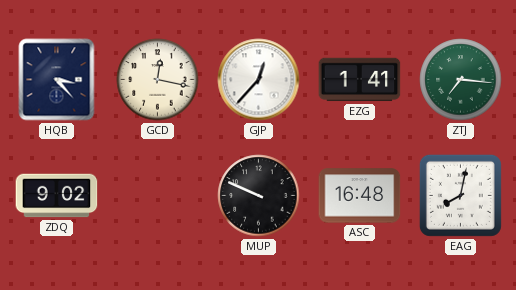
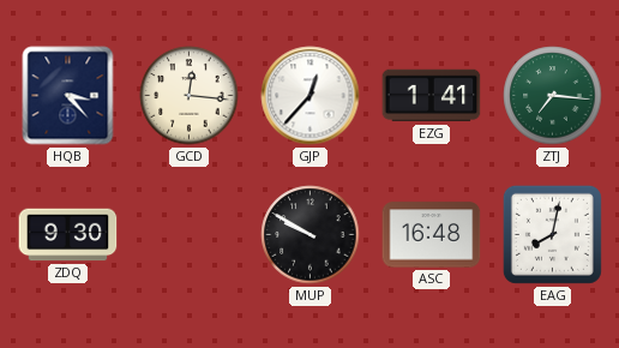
GCD: 12:17 -> 12:16 (190, 96)
ZDQ: 9:02 -> 9:30 (68, 235)
MUP: 9:49 -> 9:50 (311, 235)
